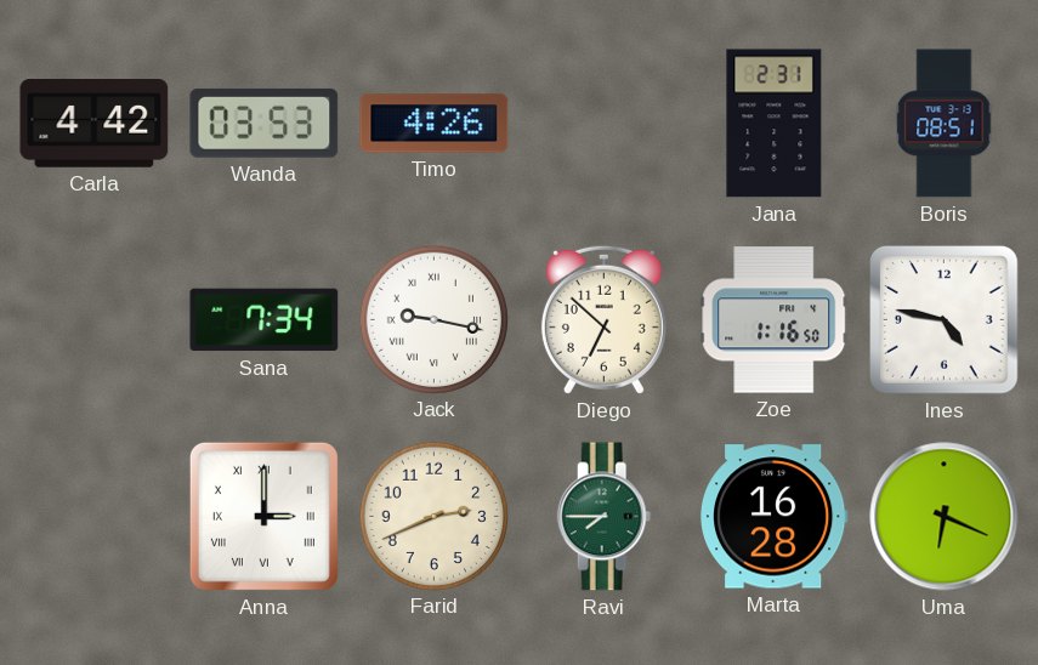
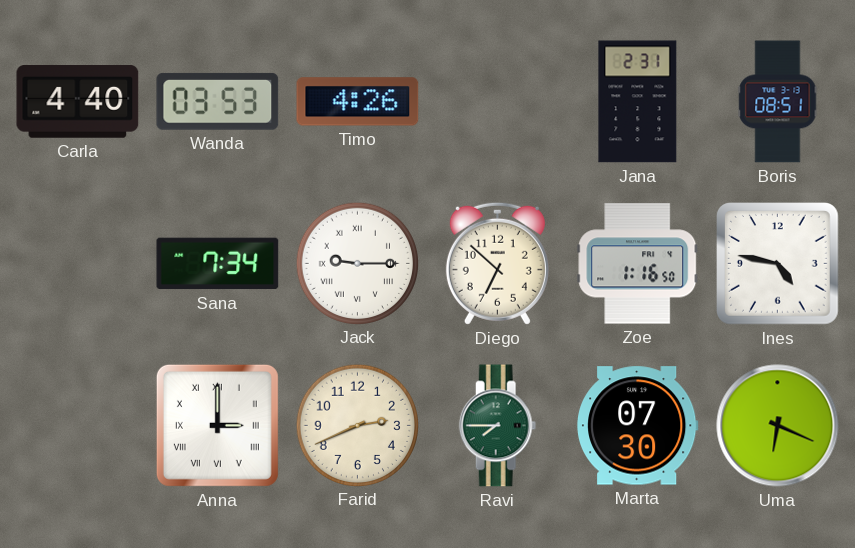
Carla: 4:42 -> 4:40 (78, 102)
Jack: 9:17 -> 9:15 (357, 263)
Marta: 16:28 -> 07:30 (638, 426)
